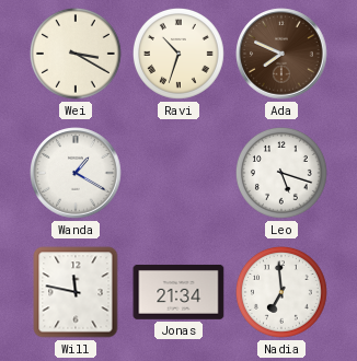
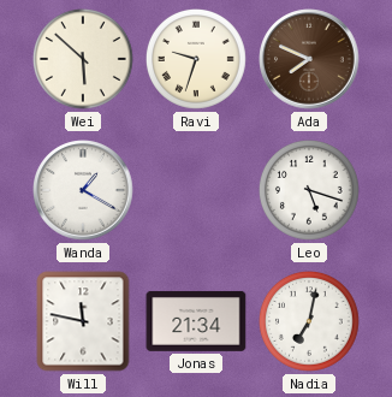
Wei: 3:20 -> 5:52 (84, 60)
Ravi: 10:33 -> 9:33 (197, 60)
Nadia: 6:59 -> 7:02 (310, 322)
